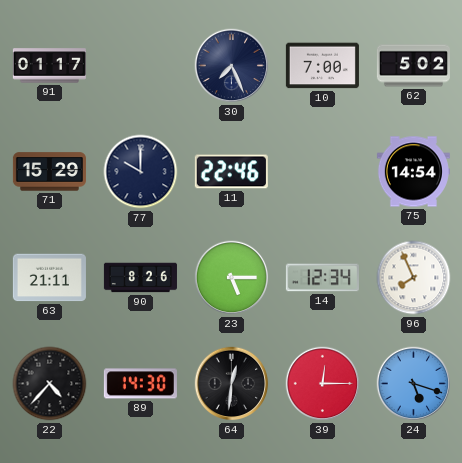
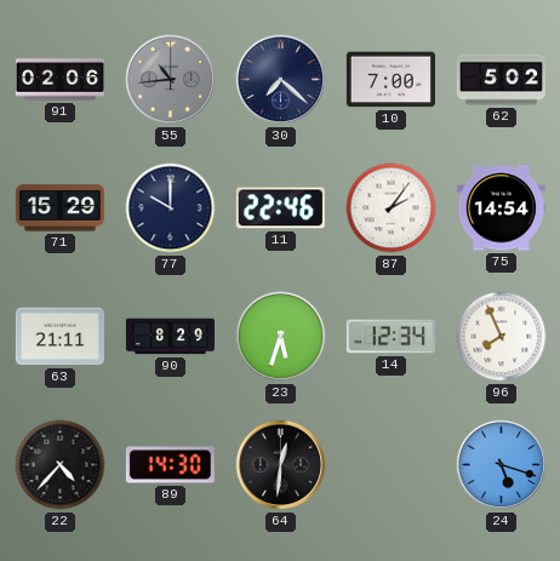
91: 01:17 -> 02:06 (59, 80)
55: none -> 10:44 (171, 80)
30: 7:26 -> 7:22 (281, 80)
87: none -> 2:06 (392, 208)
90: 8:26 -> 8:29 (170, 337)
23: 5:15 -> 5:33 (281, 337)
39: 12:15 -> none (323, 384)
